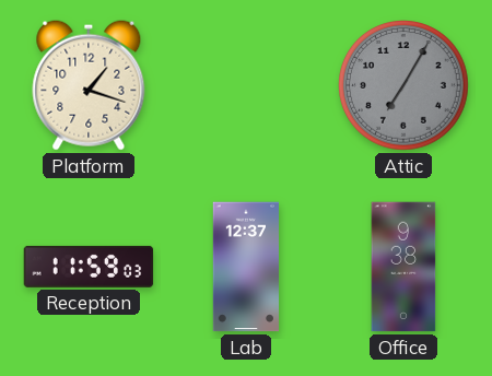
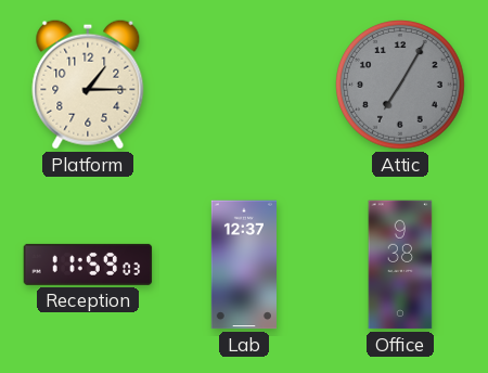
Platform: 1:18 -> 1:15 (88, 85)
